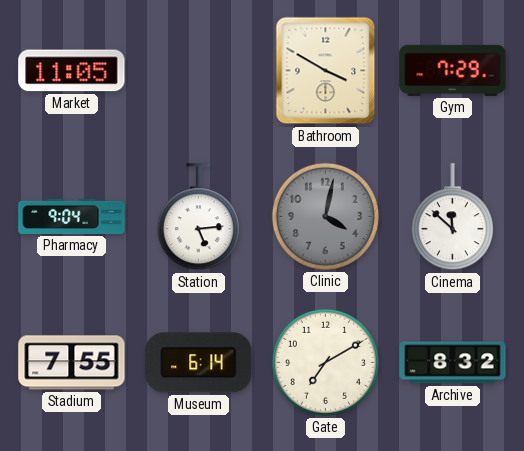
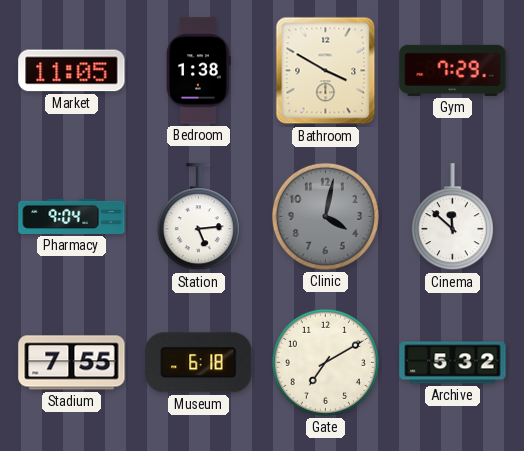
Bedroom: none -> 1:38 (199, 71)
Museum: 6:14 -> 6:18 (199, 363)
Archive: 8:32 -> 5:32 (453, 363)
